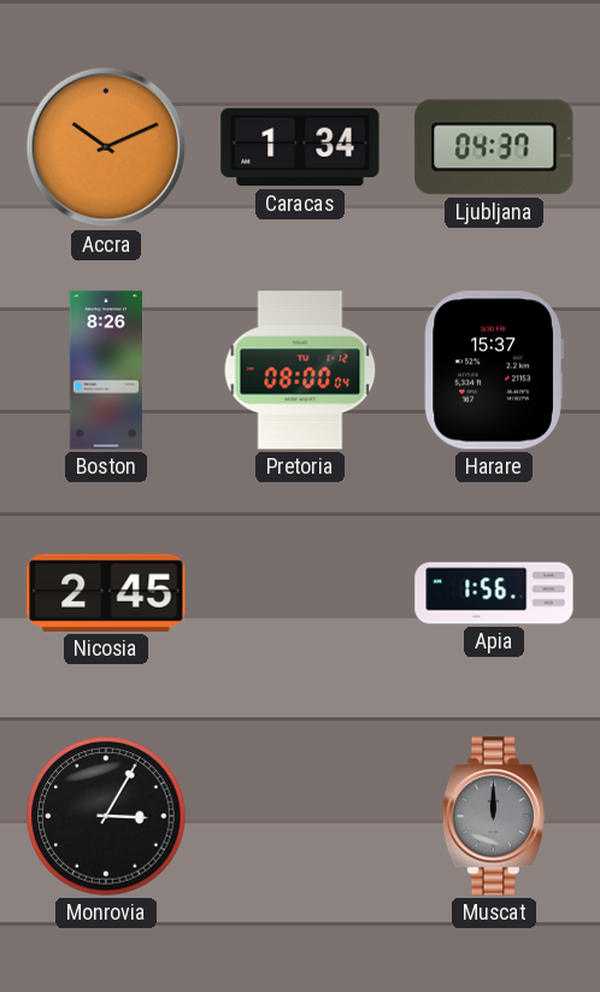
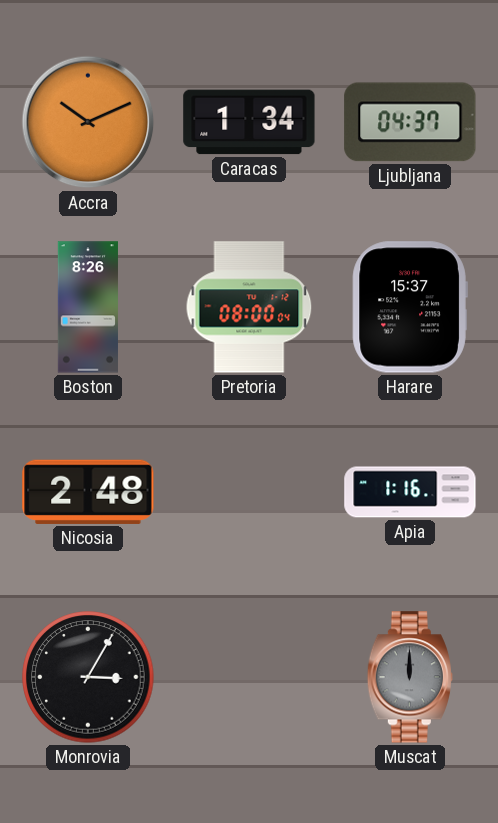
Nicosia: 2:45 -> 2:48 (88, 492)
Apia: 1:56 -> 1:16 (410, 492)
